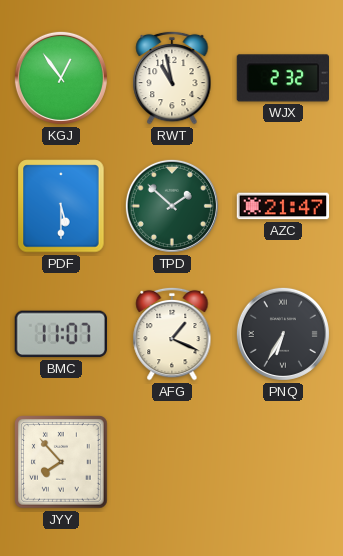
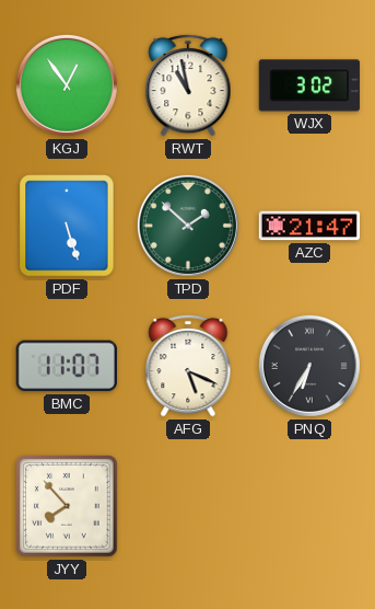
WJX: 2:32 -> 3:02 (308, 85)
PDF: 5:30 -> 5:27 (67, 226)
AFG: 1:19 -> 5:19 (188, 366)
